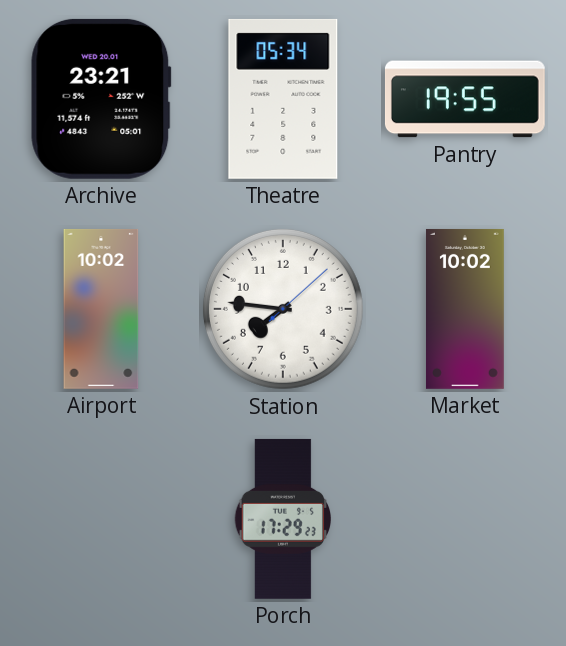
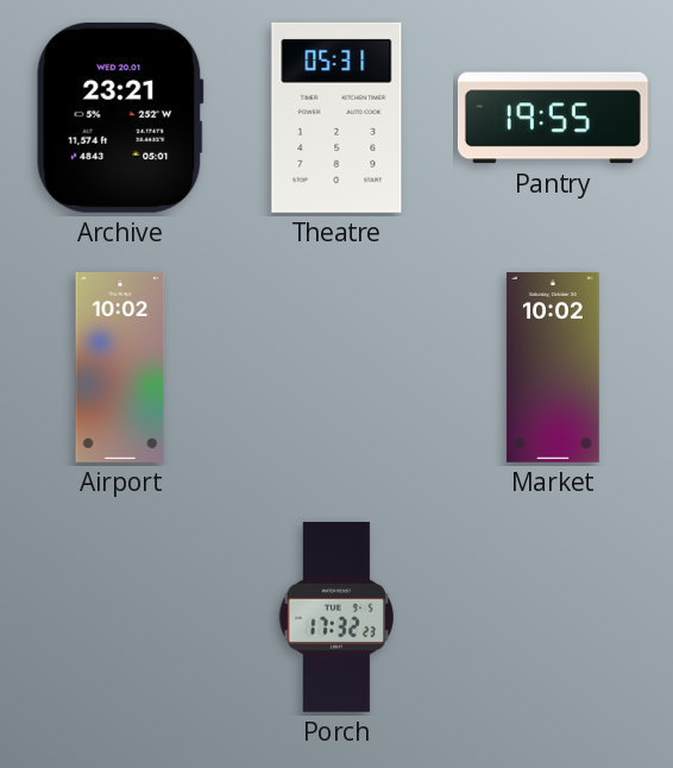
Theatre: 05:34 -> 05:31 (336, 118)
Station: 7:46 -> none (283, 309)
Porch: 17:29 -> 17:32 (335, 617)
